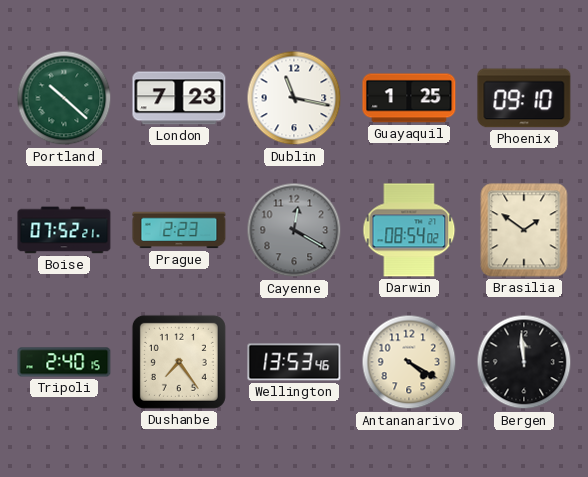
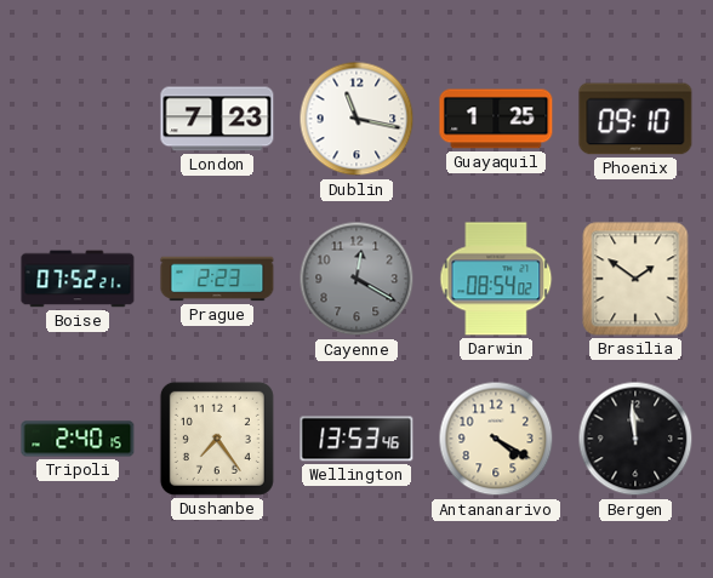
Portland: 10:22 -> none (64, 98)
